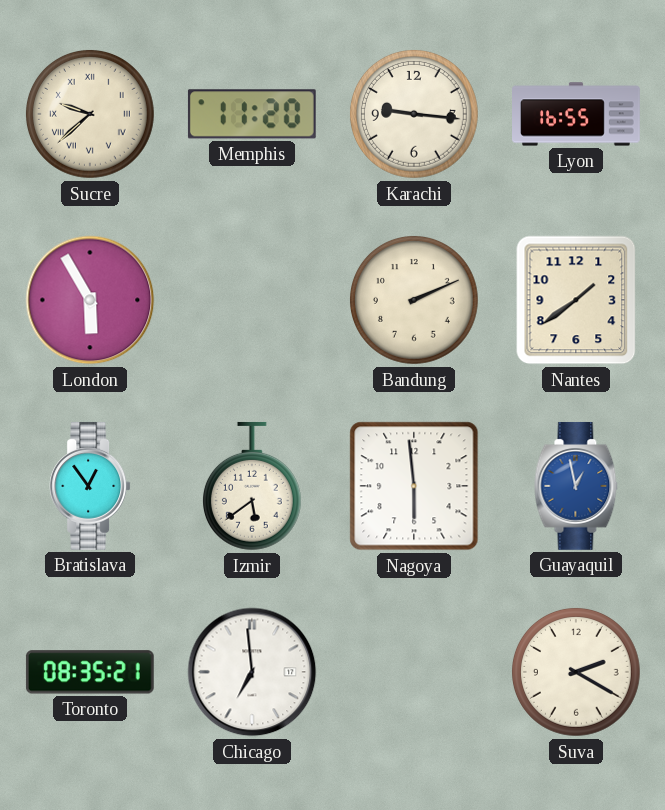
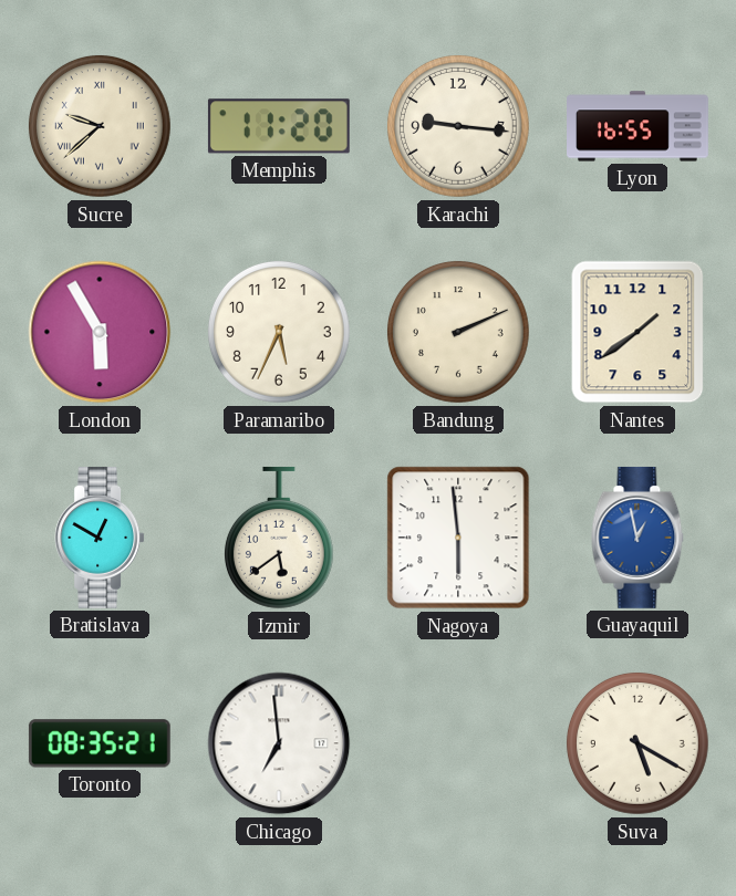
Paramaribo: none -> 5:34 (280, 333)
Bratislava: 12:54 -> 12:50 (100, 538)
Suva: 2:20 -> 5:20 (639, 744)
